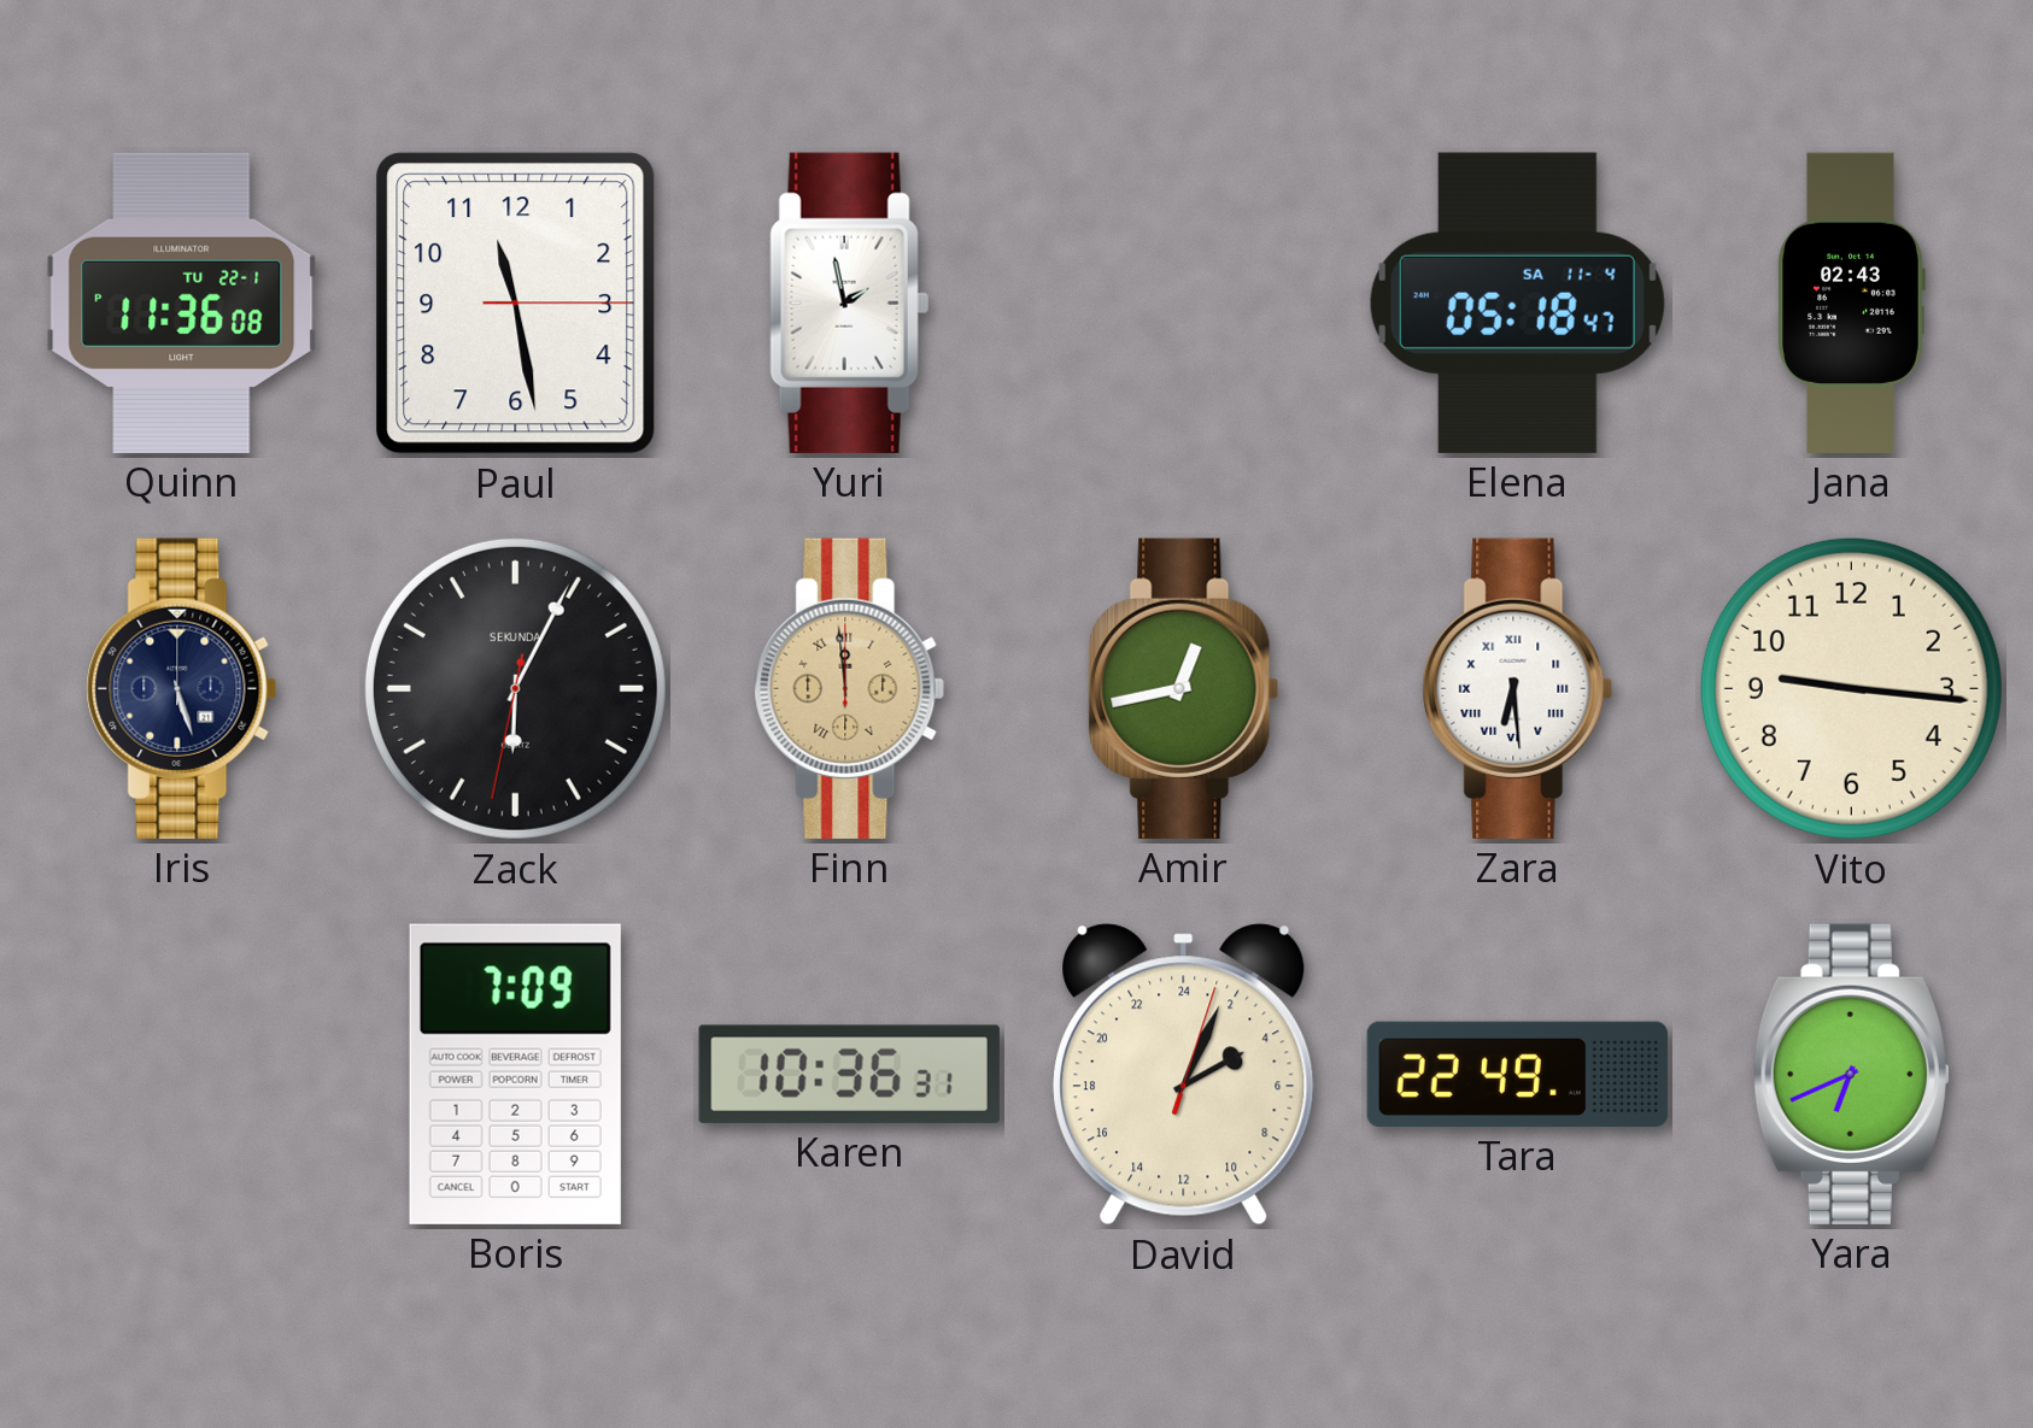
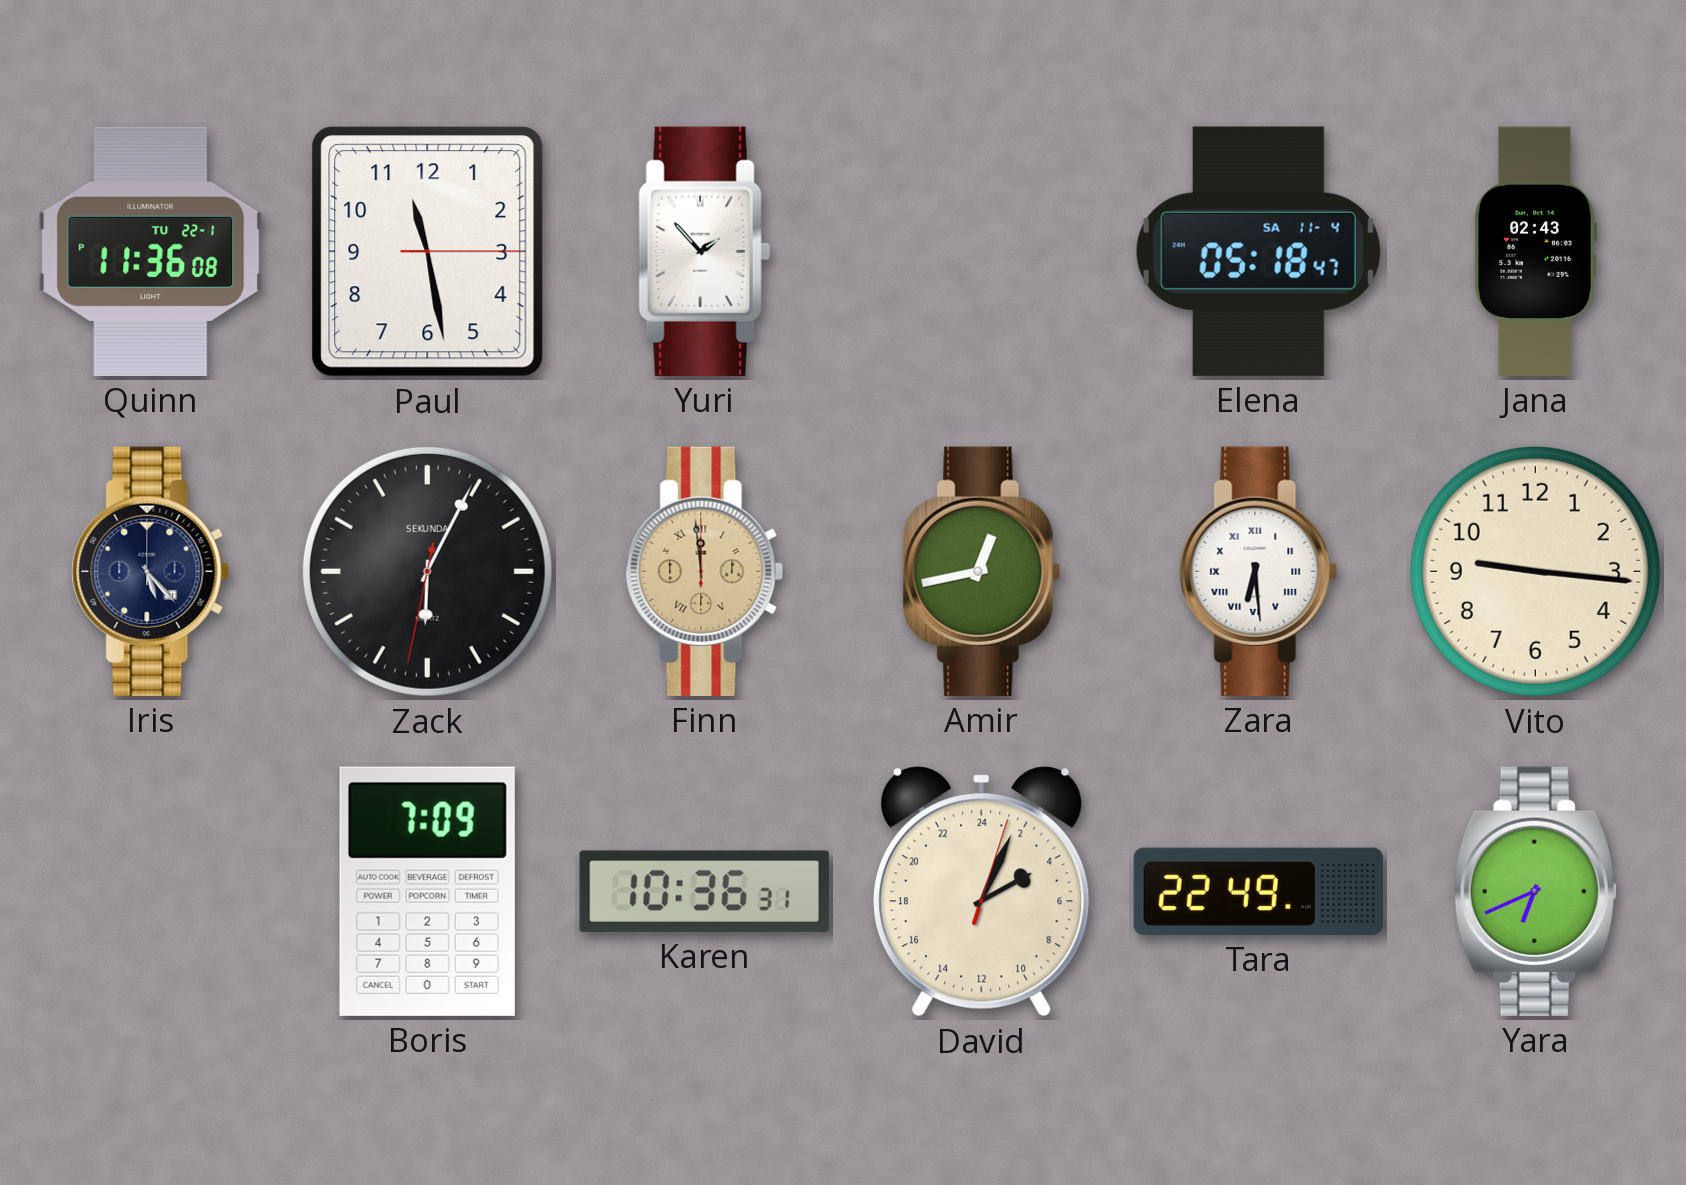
Yuri: 1:58 -> 1:53 (705, 251)
Iris: 5:27 -> 5:23 (151, 571)
